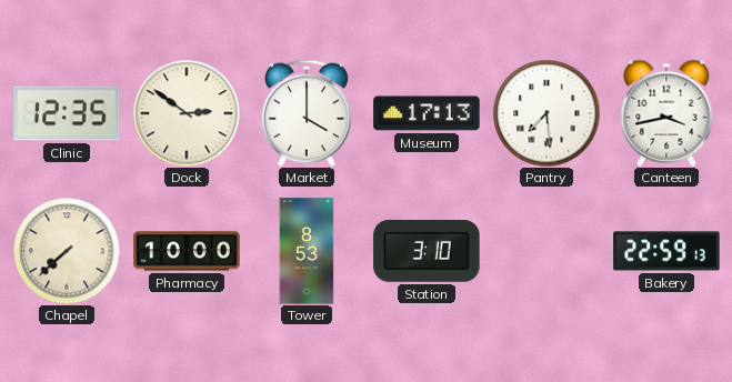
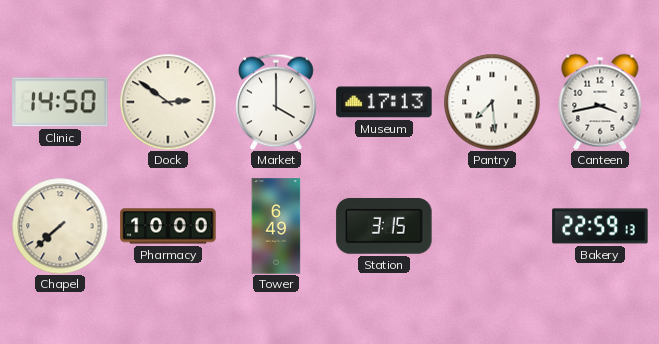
Clinic: 12:35 -> 14:50 (60, 102)
Tower: 8:53 -> 6:49 (276, 226)
Station: 3:10 -> 3:15 (384, 227)
